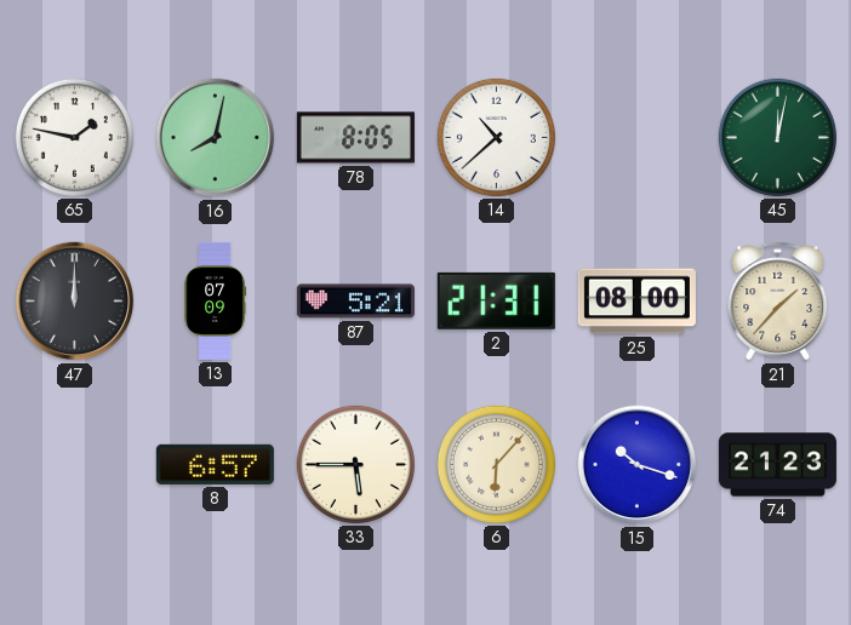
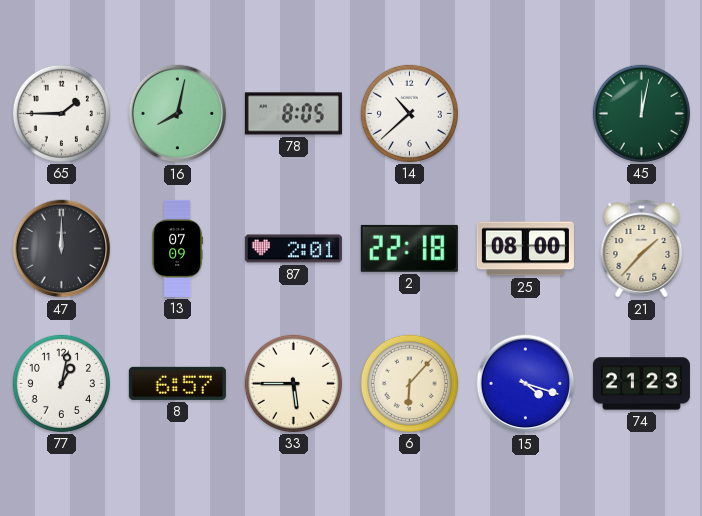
65: 1:47 -> 1:45 (61, 113)
87: 5:21 -> 2:01 (293, 249)
2: 21:31 -> 22:18 (409, 248)
77: none -> 1:02 (61, 383)
15: 10:18 -> 4:18 (526, 384)
